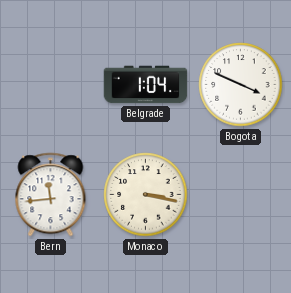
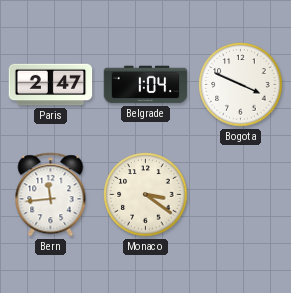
Paris: none -> 2:47 (51, 85)
Monaco: 3:17 -> 3:21 (146, 195)
